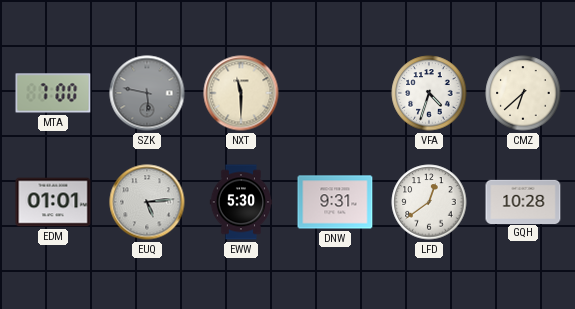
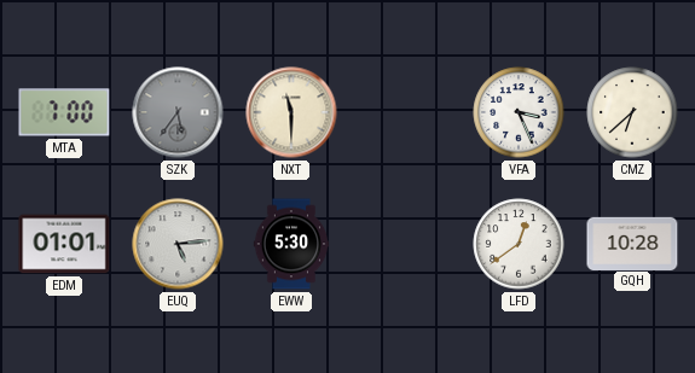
SZK: 5:47 -> 5:36 (178, 112)
VFA: 4:33 -> 3:26 (519, 112)
DNW: 9:31 -> none (335, 202)
